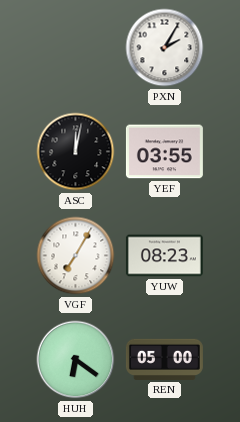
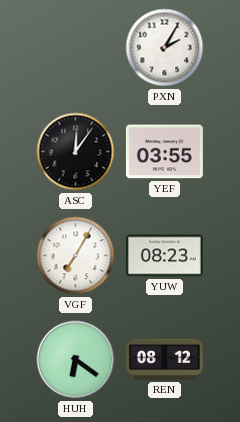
ASC: 12:02 -> 12:06 (76, 152)
REN: 05:00 -> 08:12 (164, 359)
